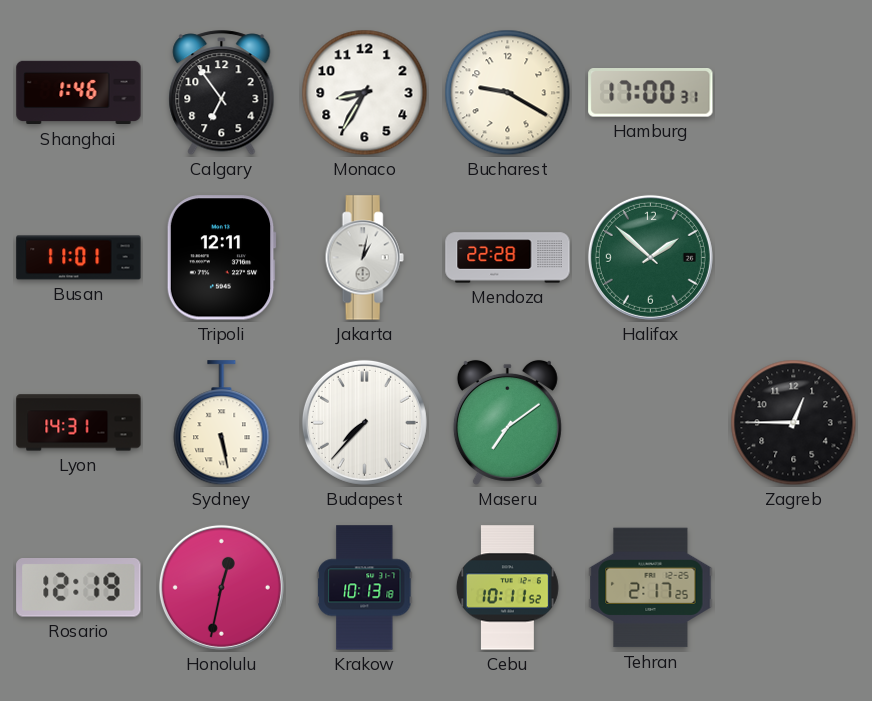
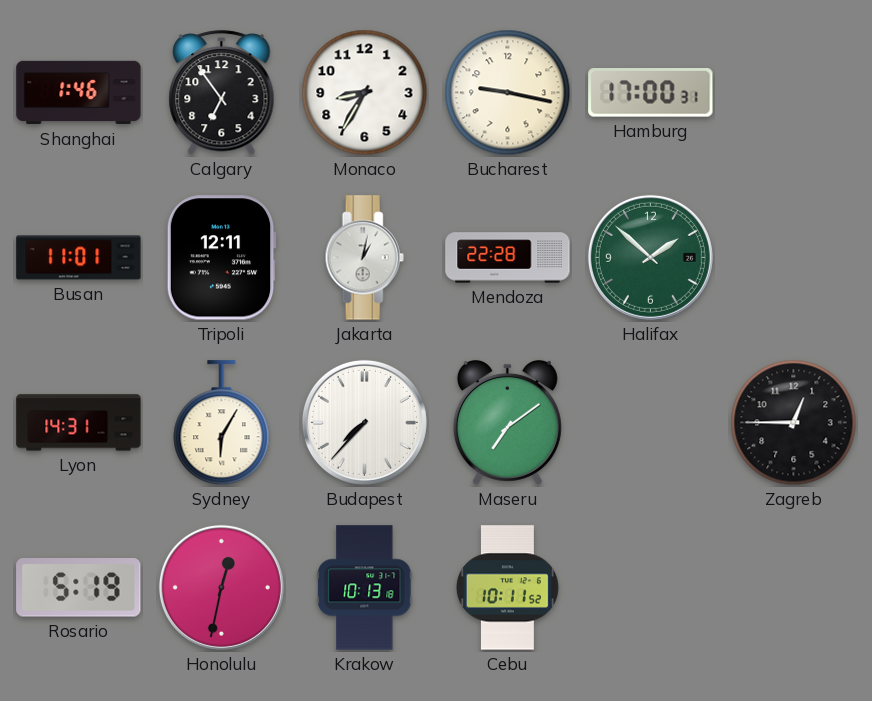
Bucharest: 9:20 -> 9:17 (508, 93)
Sydney: 5:28 -> 6:05 (222, 423)
Rosario: 12:19 -> 5:19 (79, 588)
Tehran: 2:17 -> none (651, 588)
